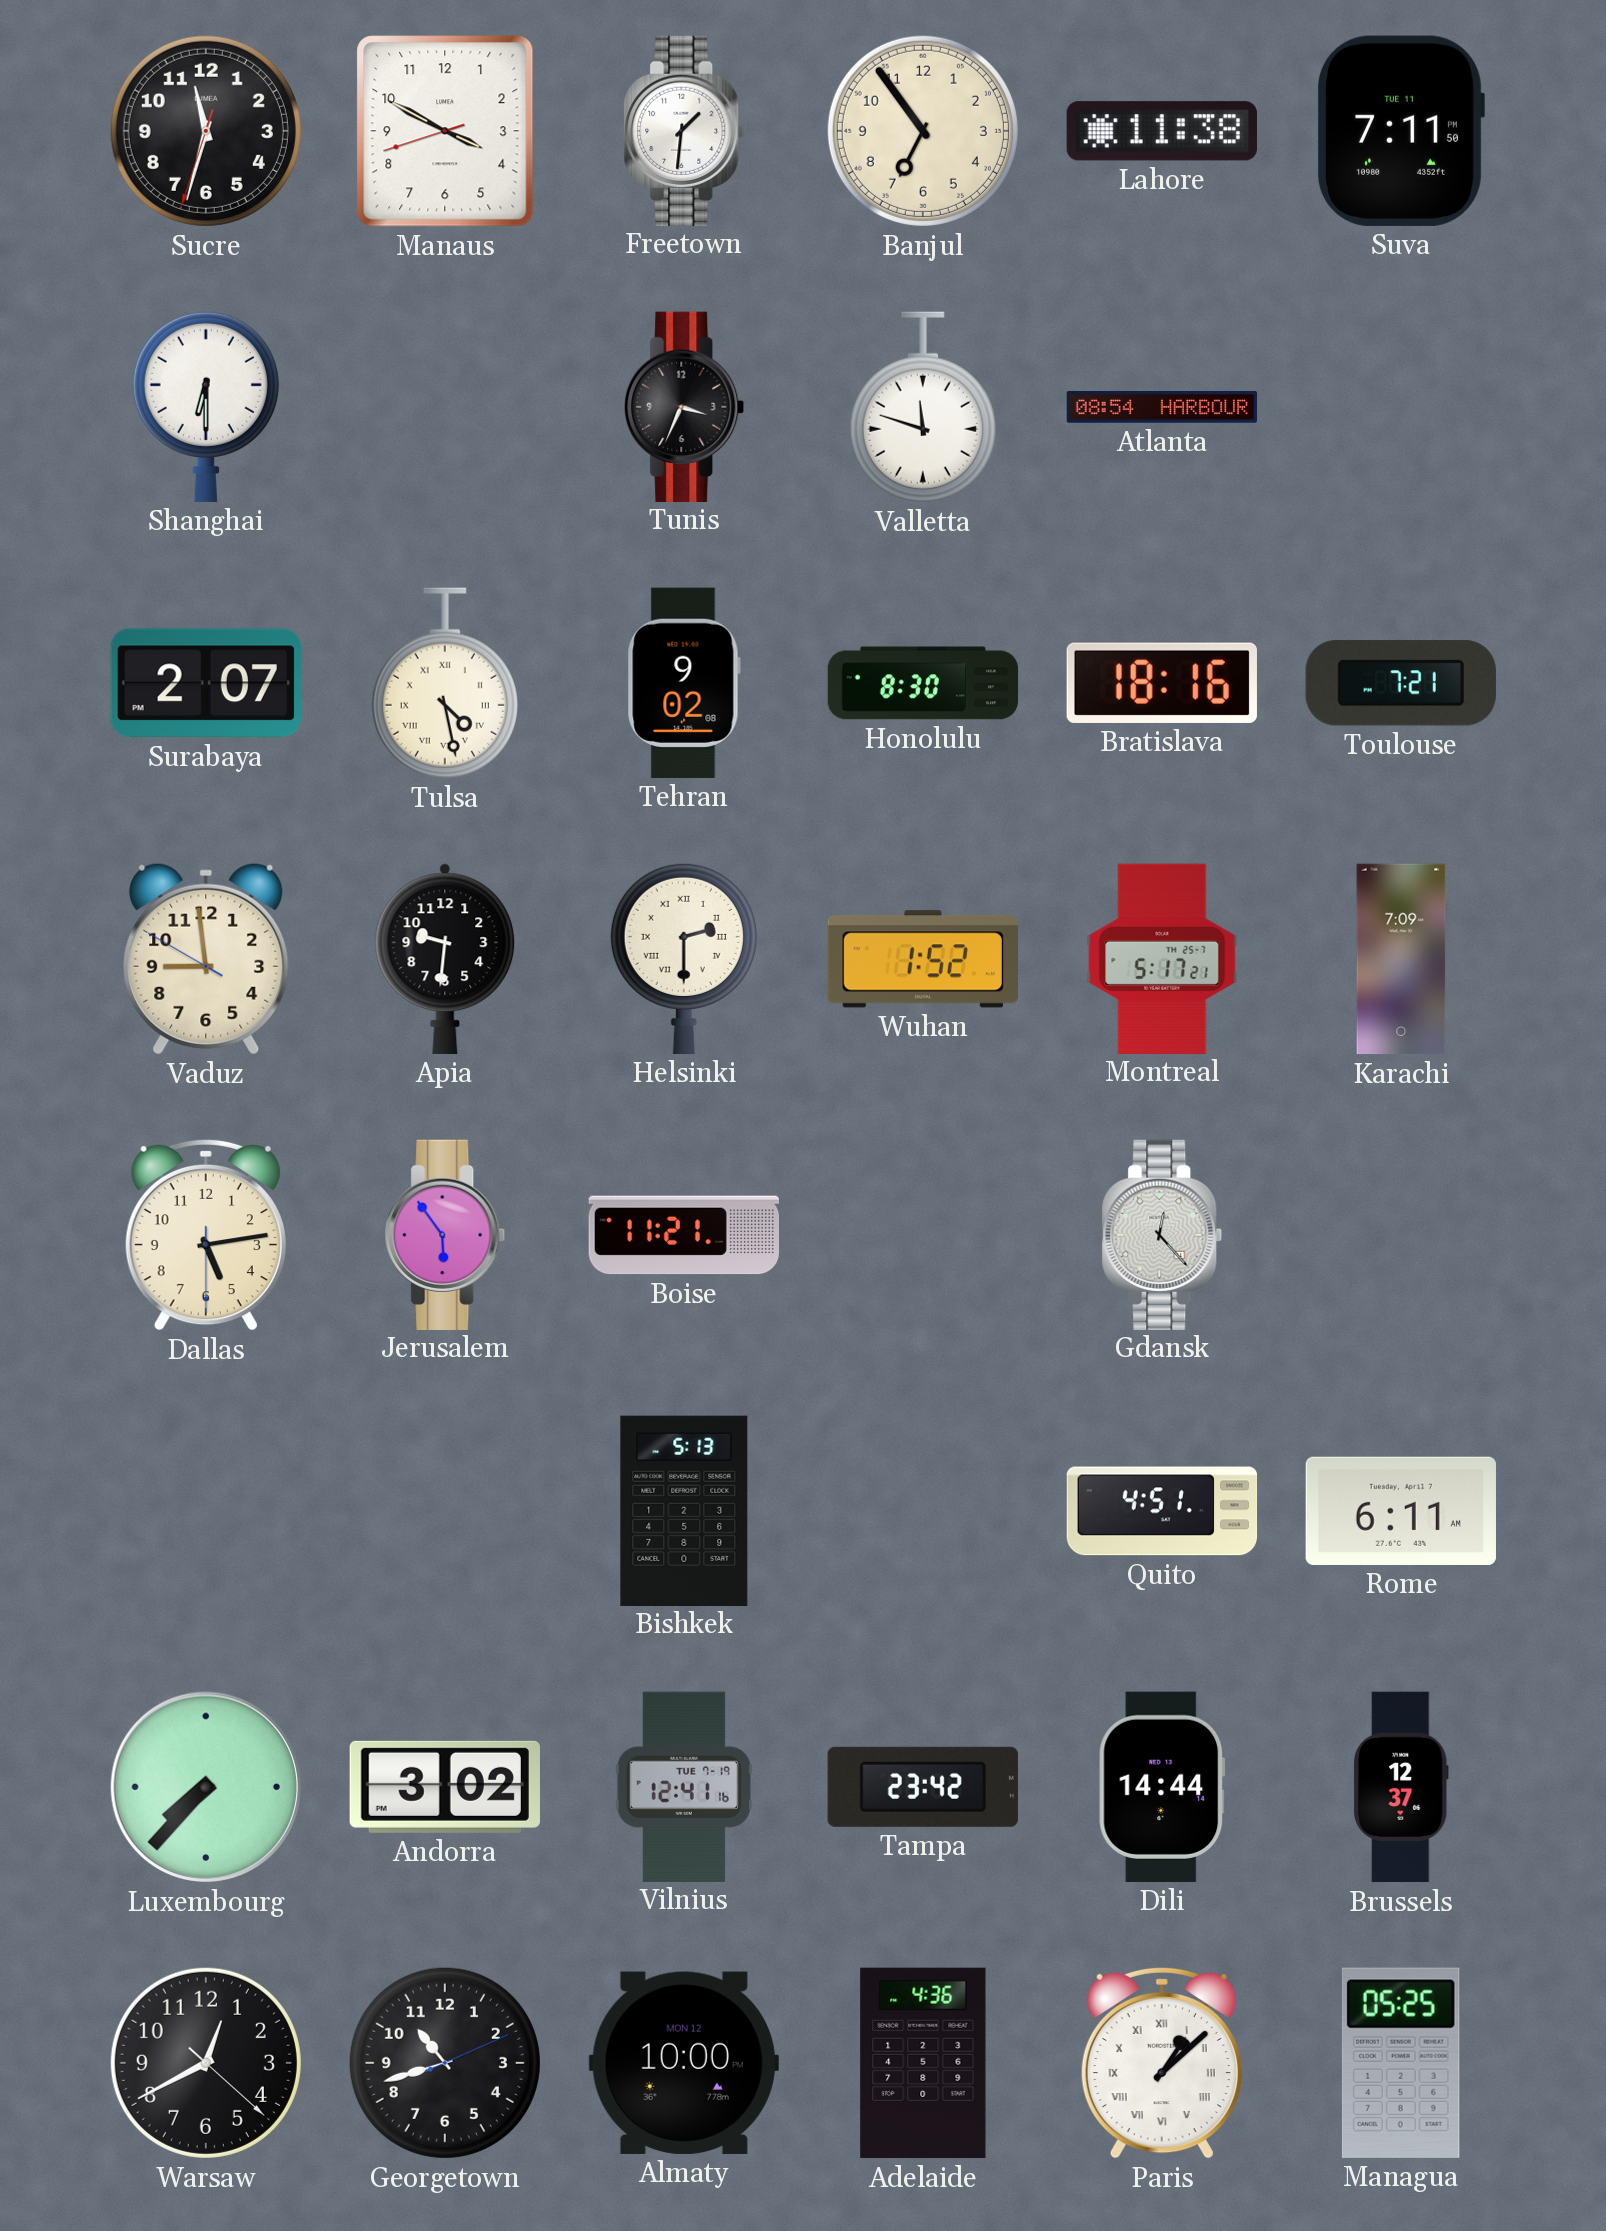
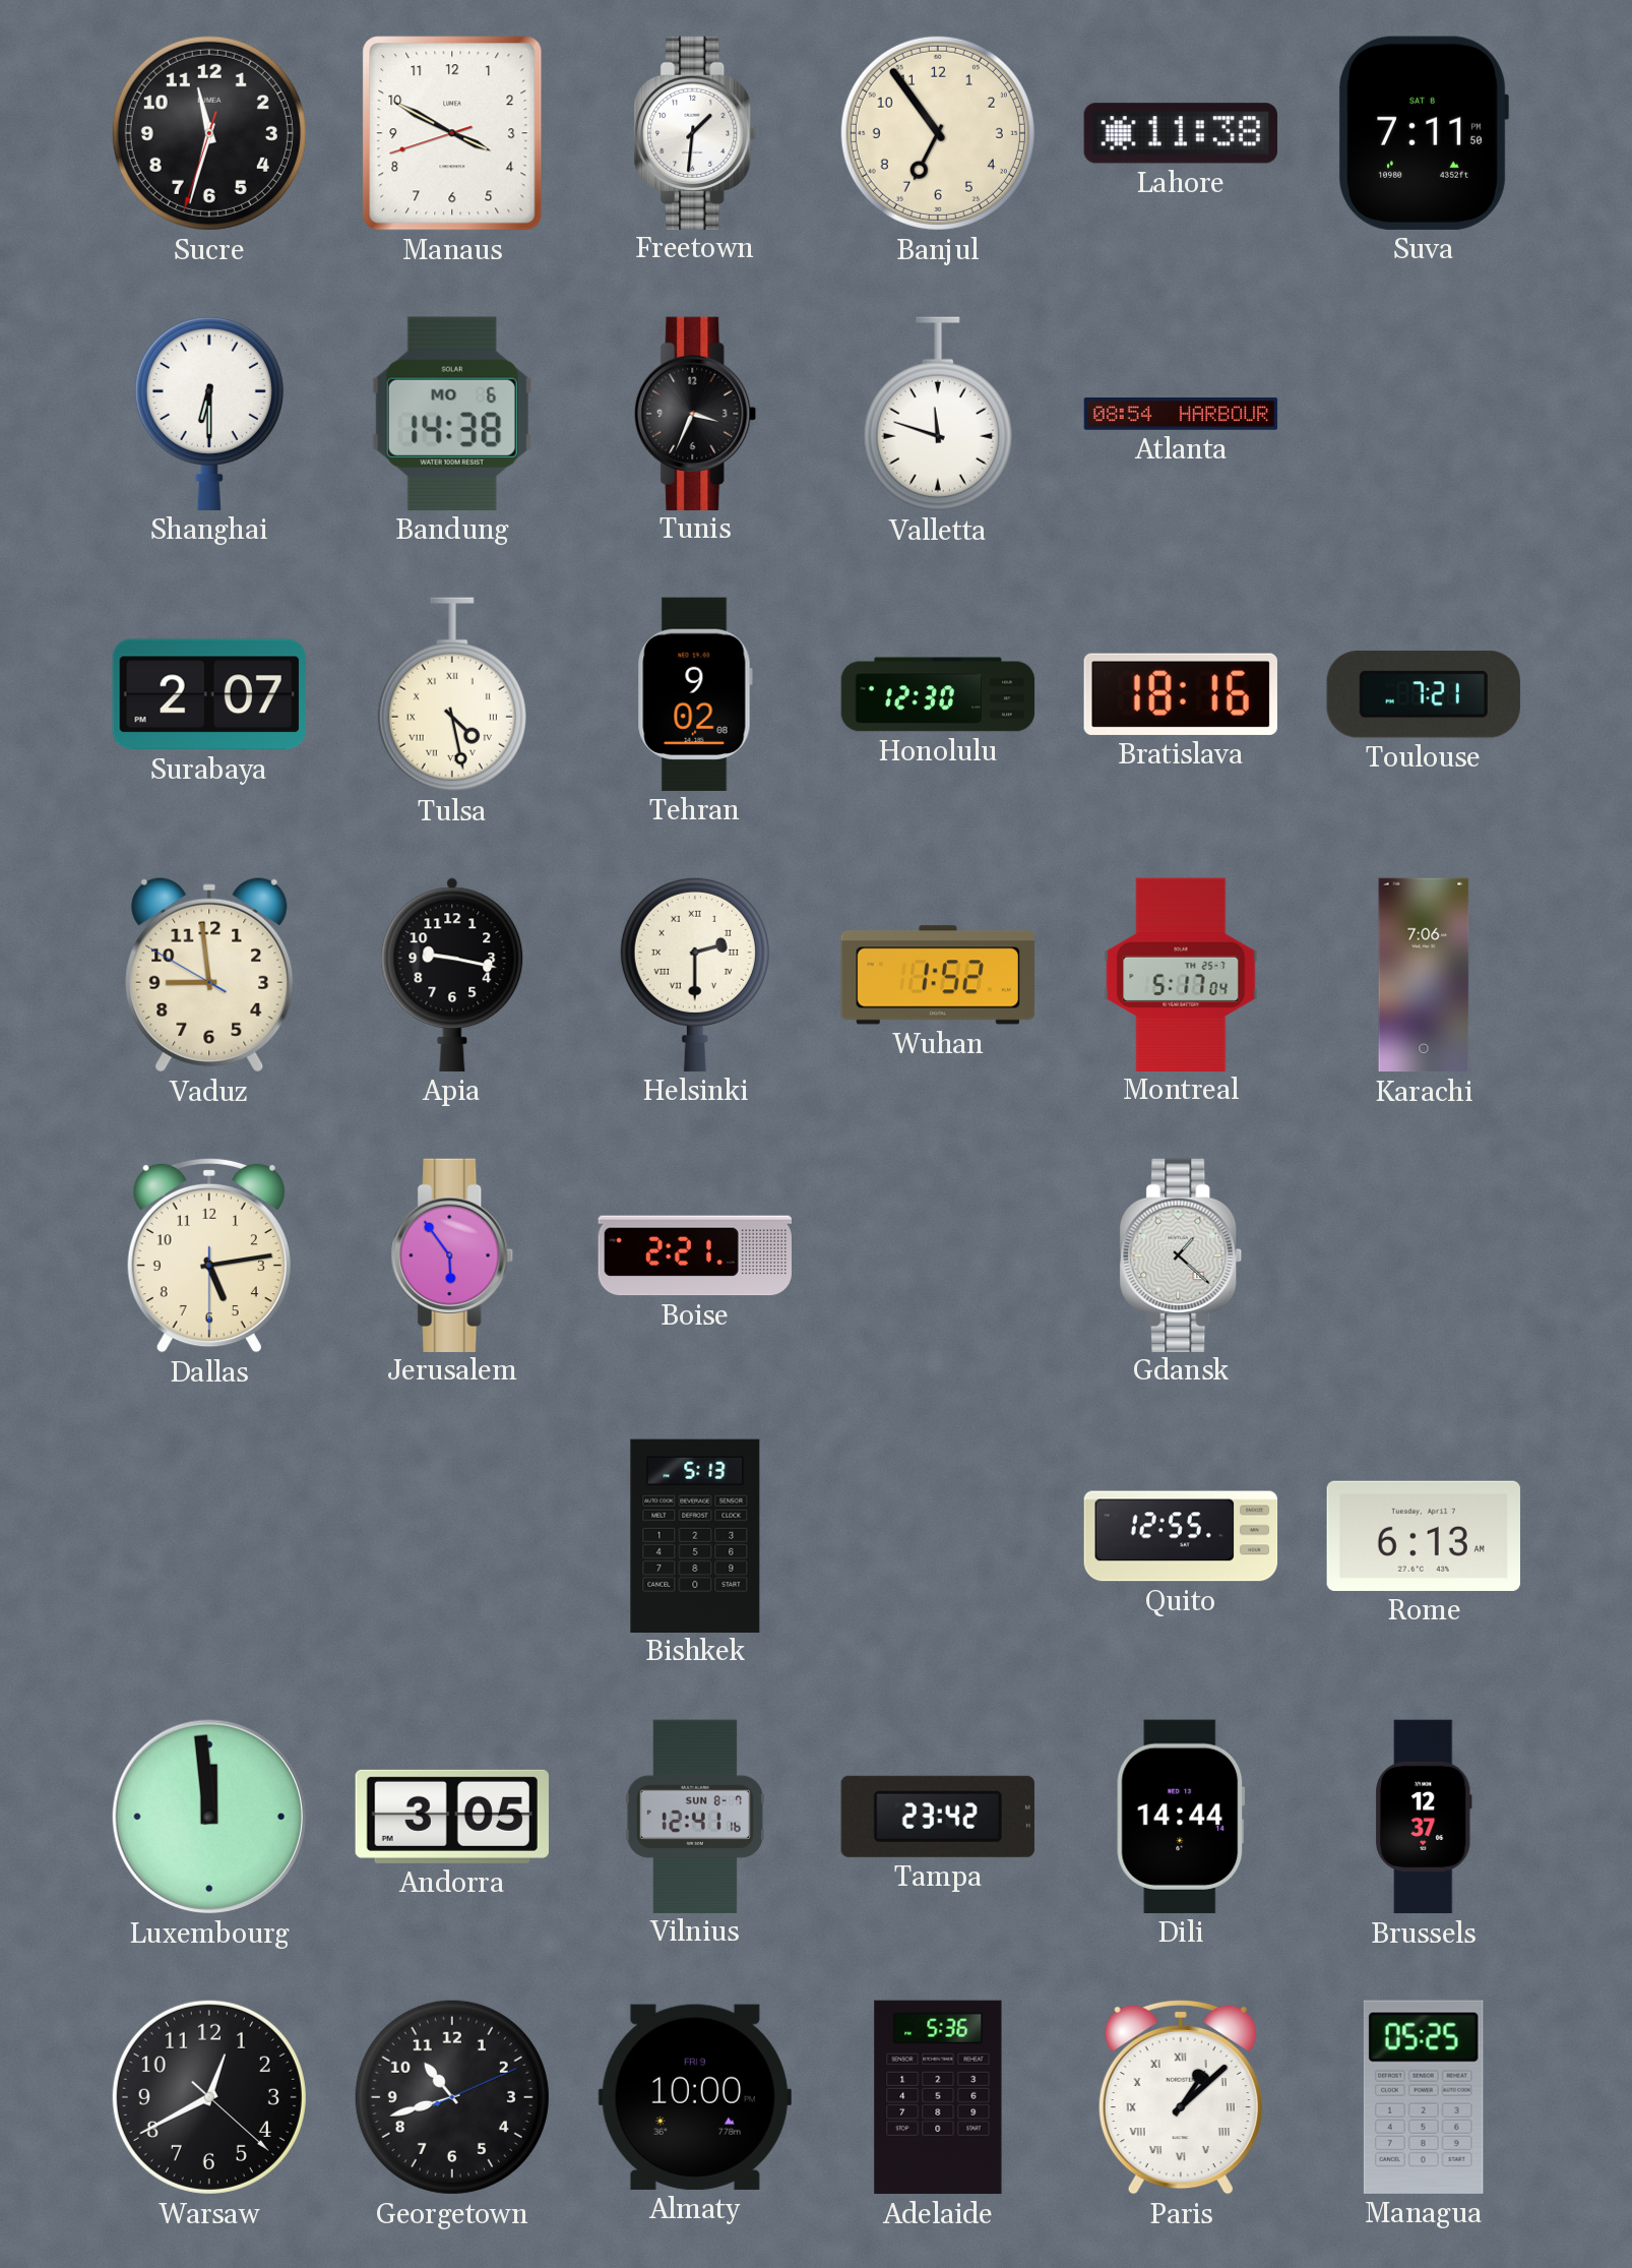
Suva date: TUE 11 -> SAT 8 (1423, 133)
Bandung: none -> 14:38 (452, 414)
Honolulu: 8:30 -> 12:30 (938, 694)
Apia: 9:31 -> 9:17 (452, 975)
Montreal: 5:17:21 -> 5:17:04 (1181, 974)
Karachi: 7:09 -> 7:06 (1424, 975)
Boise: 11:21 -> 2:21 (694, 1255)
Gdansk: 12:23 -> 1:22 (1181, 1254)
Quito: 4:51 -> 12:55 (1181, 1536)
Rome: 6:11 -> 6:13 (1424, 1536)
Luxembourg: 7:37 -> 11:59 (209, 1817)
Andorra: 3:02 -> 3:05 (452, 1817)
Vilnius date: TUE 7-19 -> SUN 8-7 (695, 1816)
Almaty date: MON 12 -> FRI 9 (695, 2097)
Adelaide: 4:36 -> 5:36 (938, 2097)
